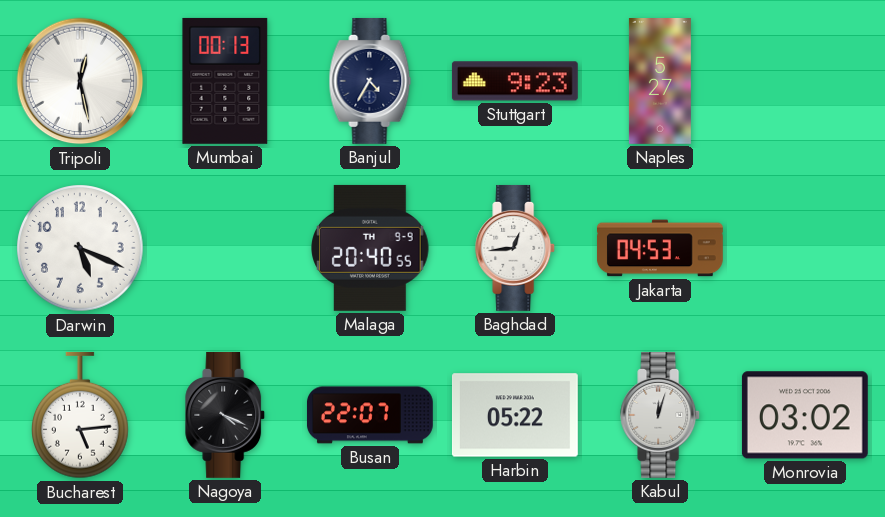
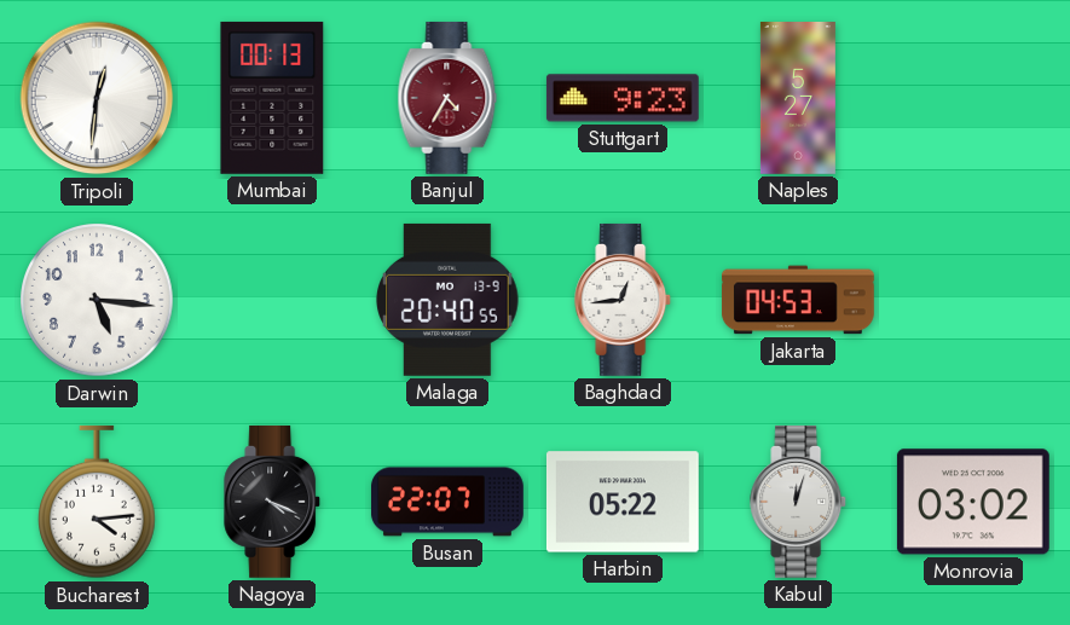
Tripoli: 12:28 -> 12:31 (97, 98)
Banjul dial: navy -> burgundy (447, 98)
Darwin: 5:19 -> 5:16 (97, 300)
Malaga date: TH 9-9 -> MO 13-9 (447, 300)
Bucharest: 5:14 -> 4:14 (98, 502)
